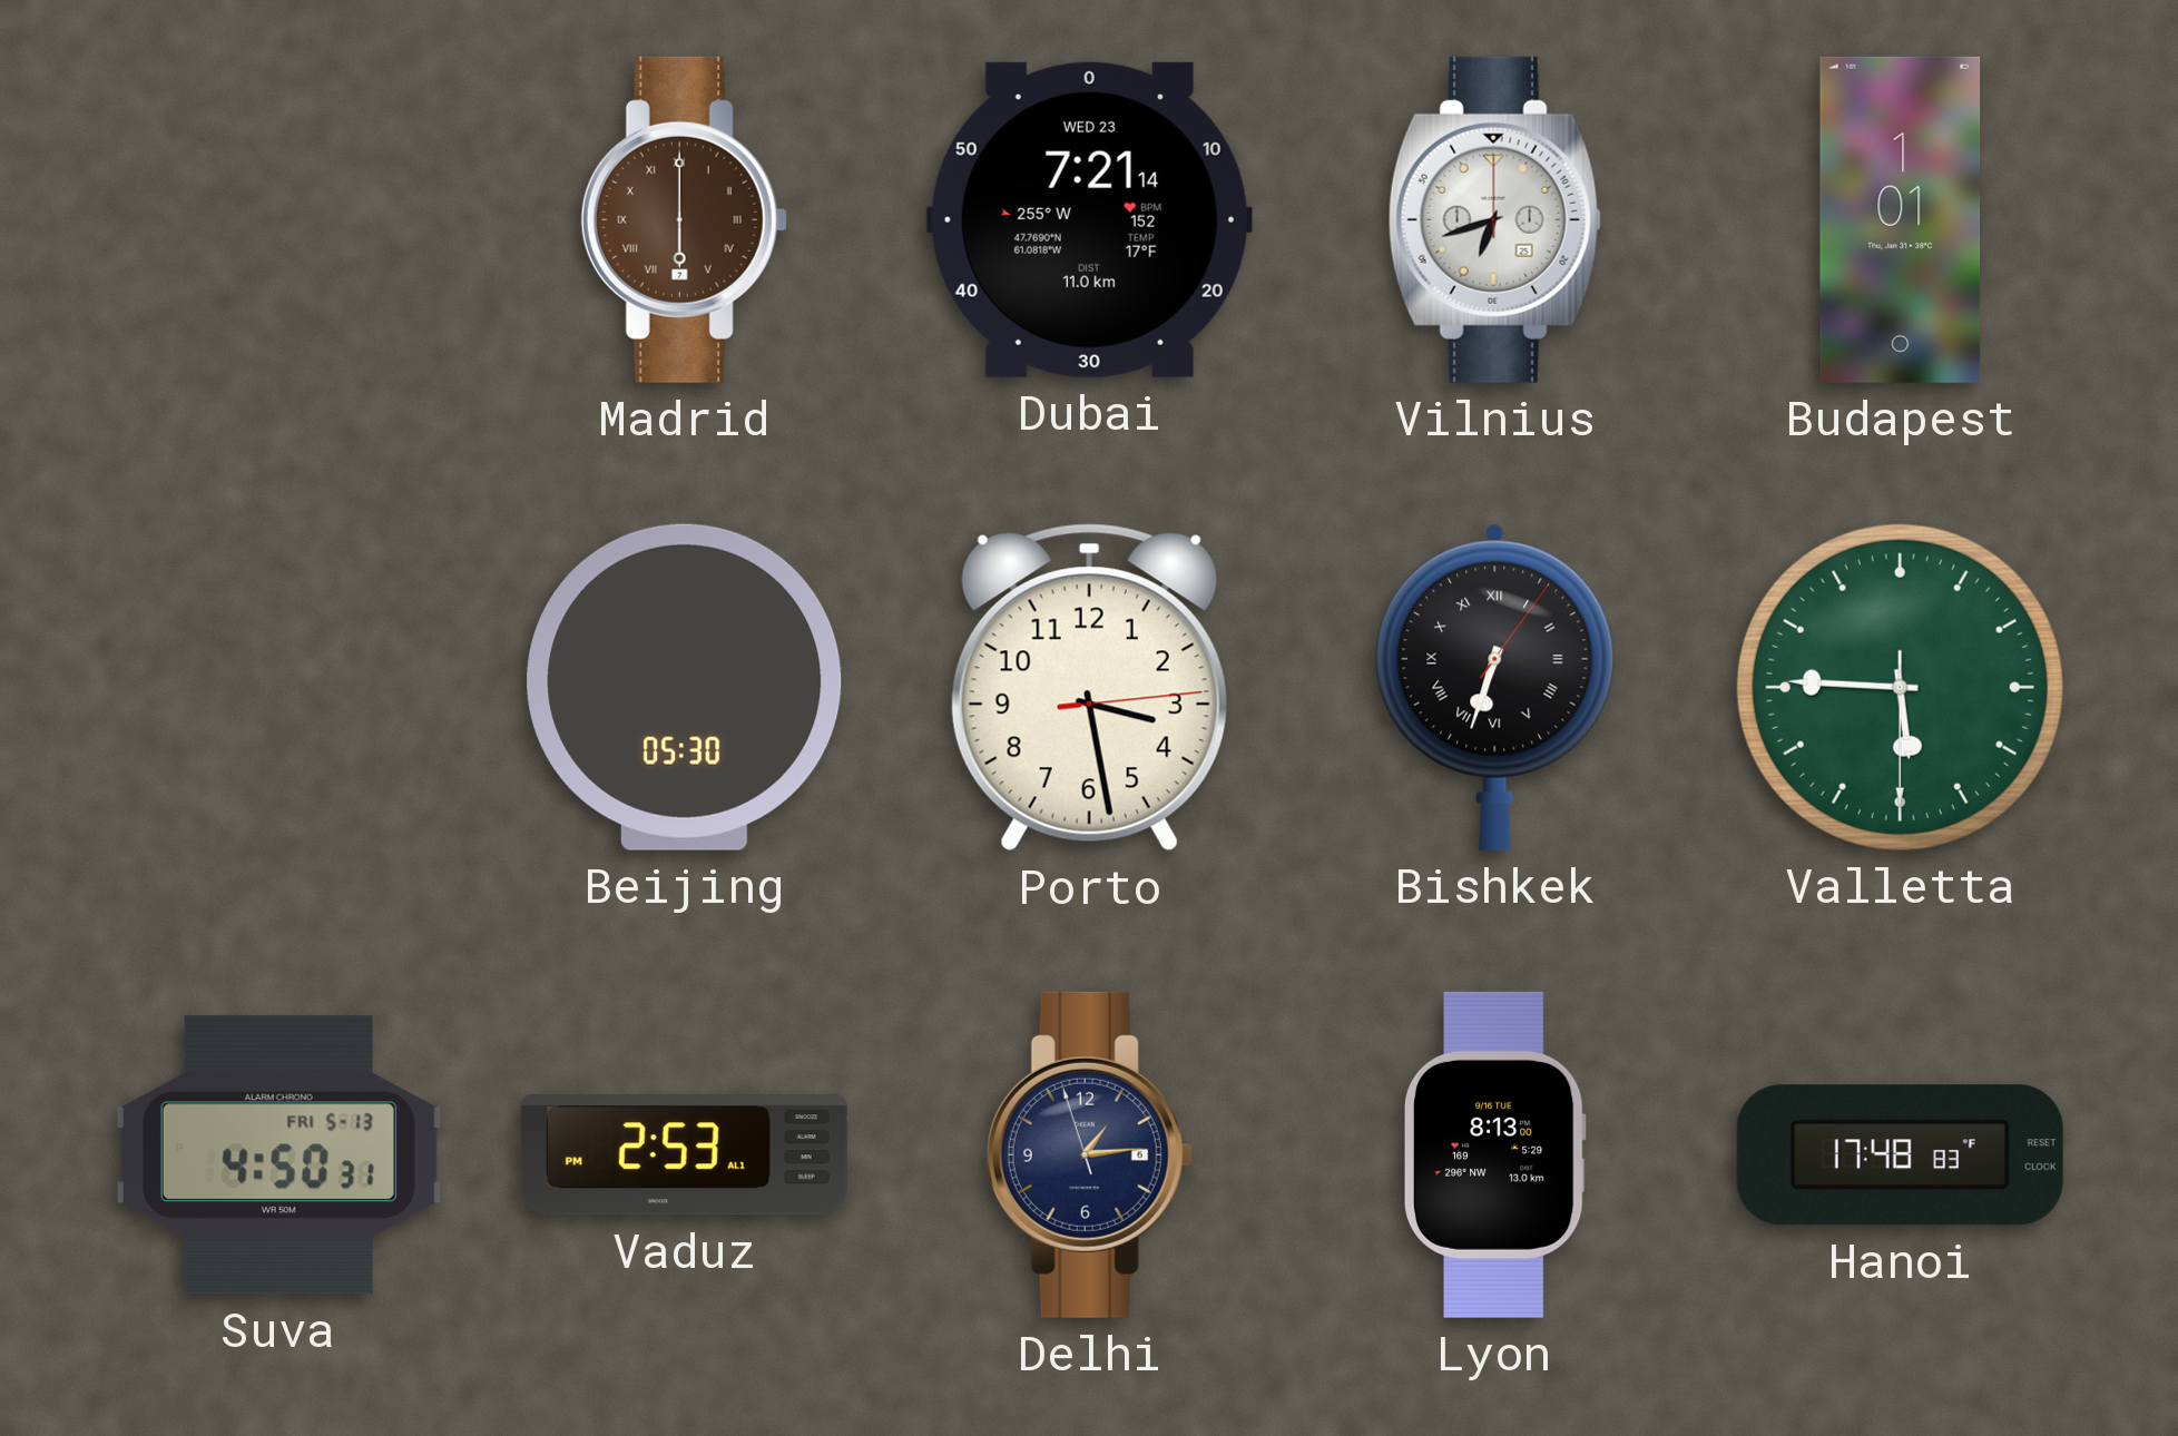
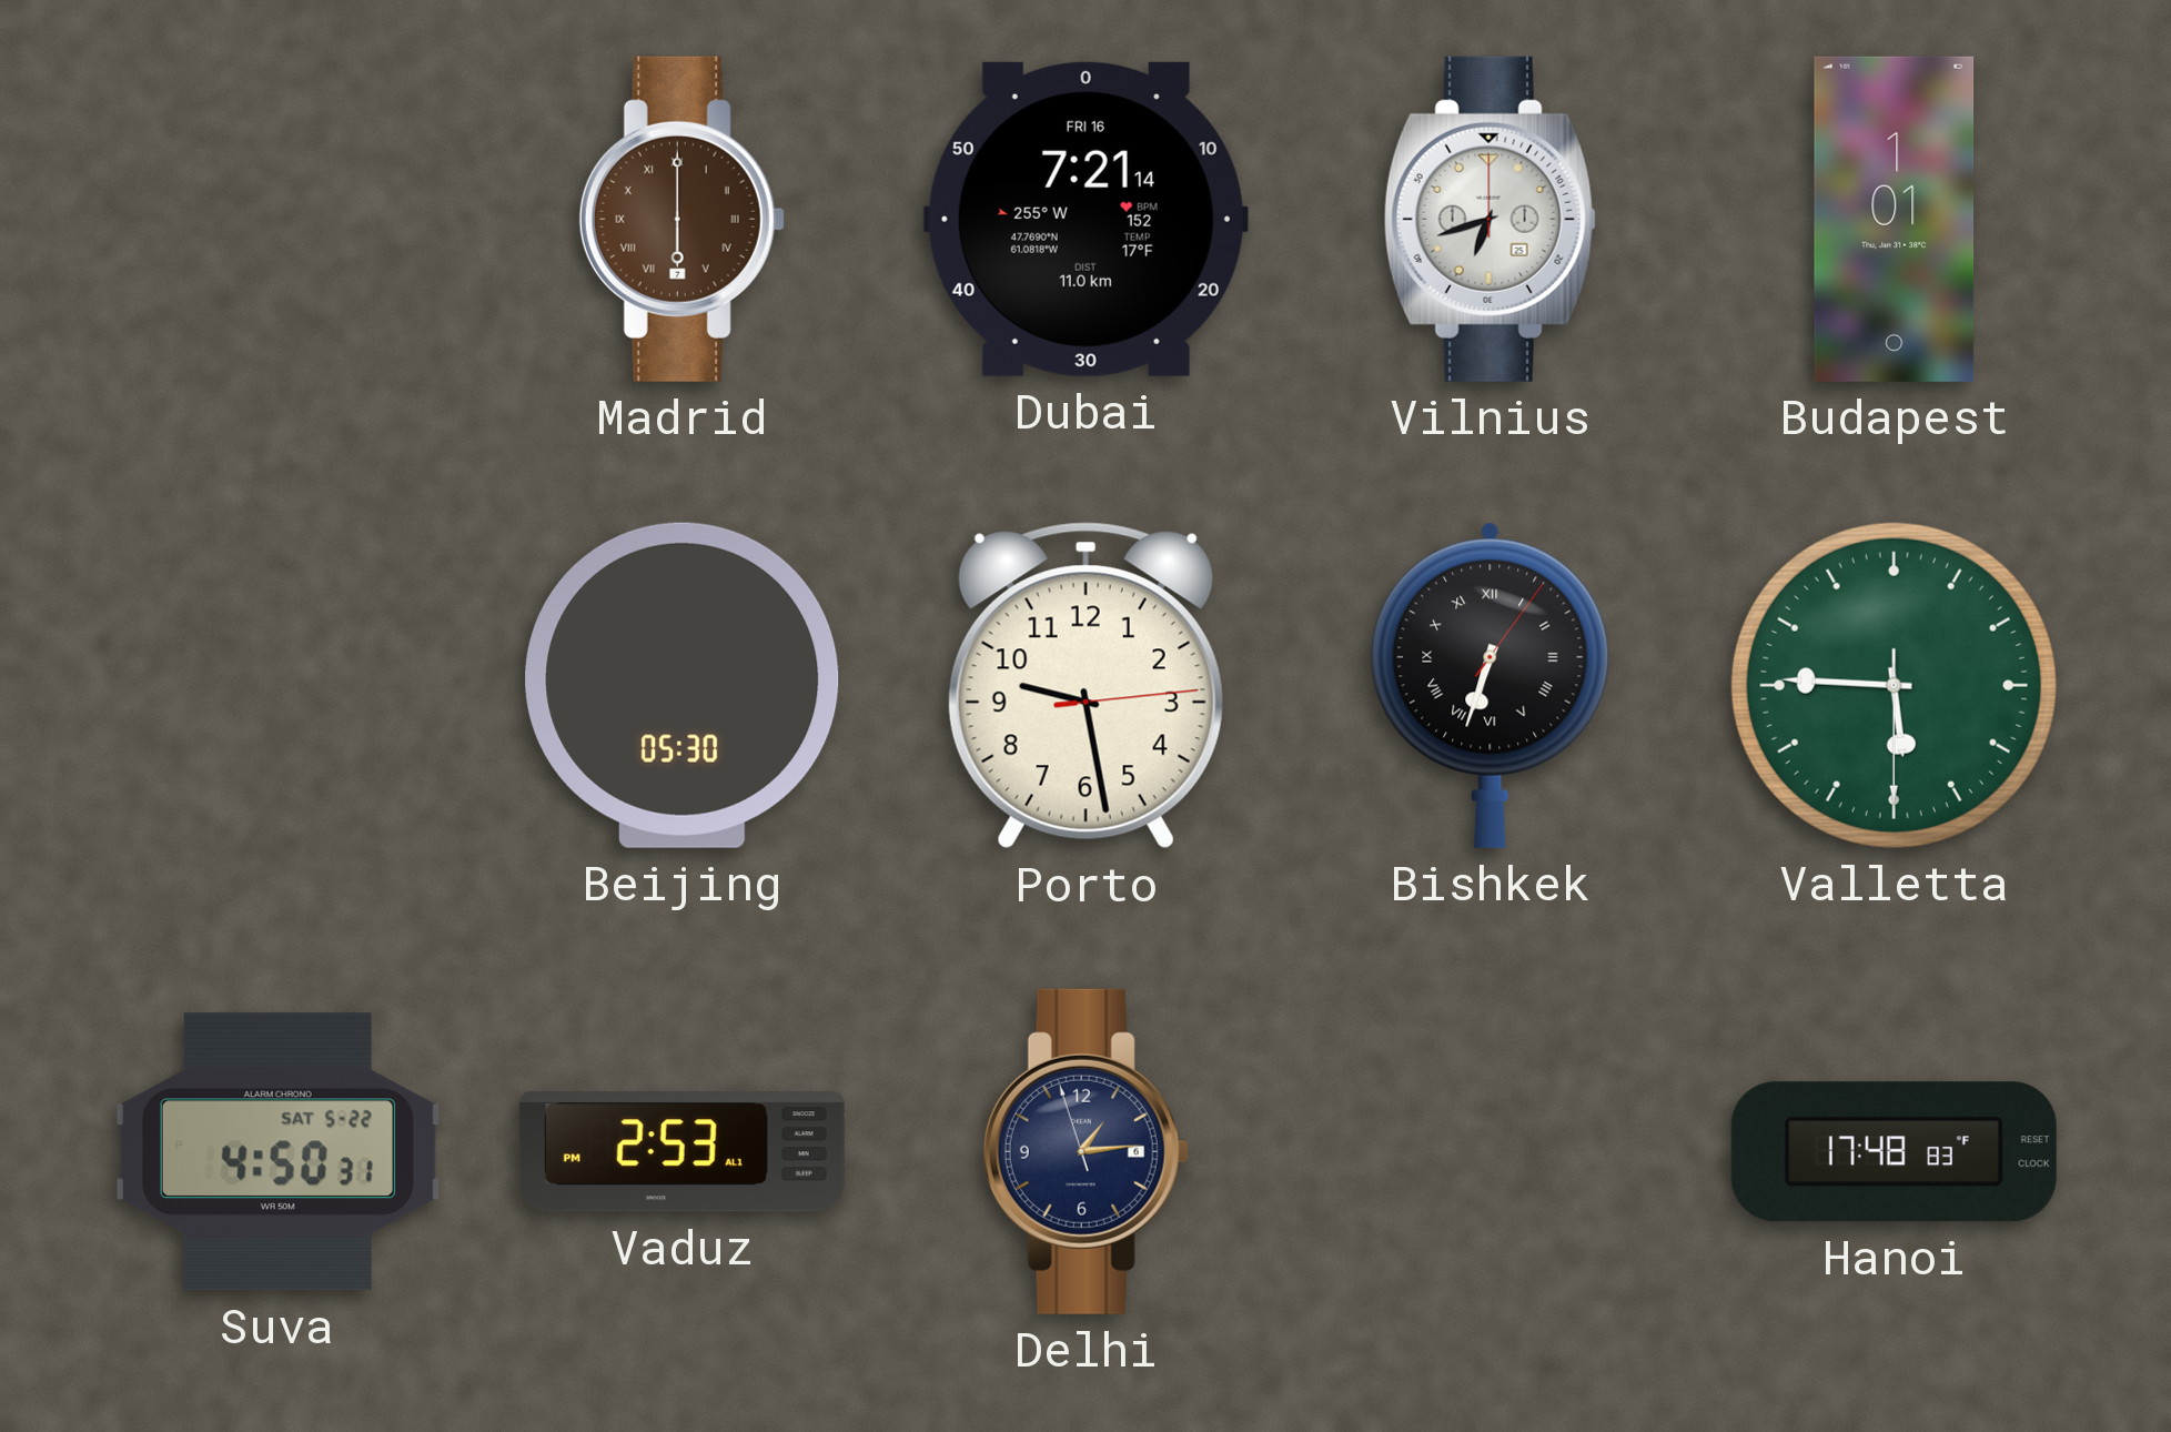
Dubai date: WED 23 -> FRI 16 (1085, 219)
Porto: 3:28 -> 9:28 (1085, 686)
Suva date: FRI 5-13 -> SAT 5-22 (277, 1152)
Lyon: 8:13 -> none (1494, 1154)
